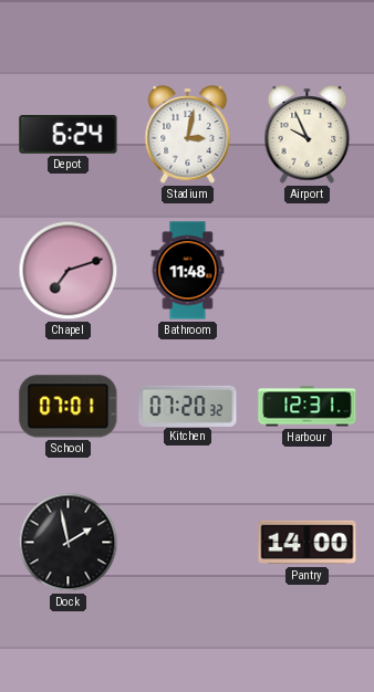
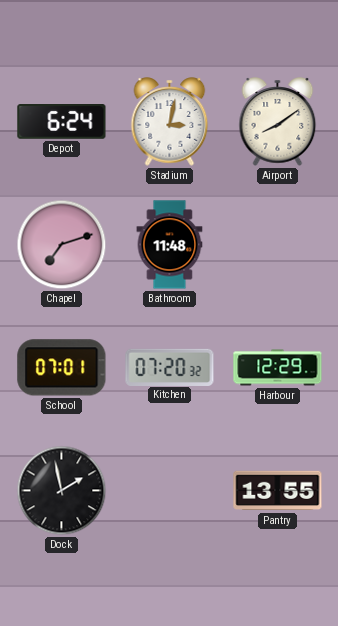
Airport: 9:56 -> 8:09 (278, 122)
Harbour: 12:31 -> 12:29 (278, 368)
Pantry: 14:00 -> 13:55 (278, 491)
